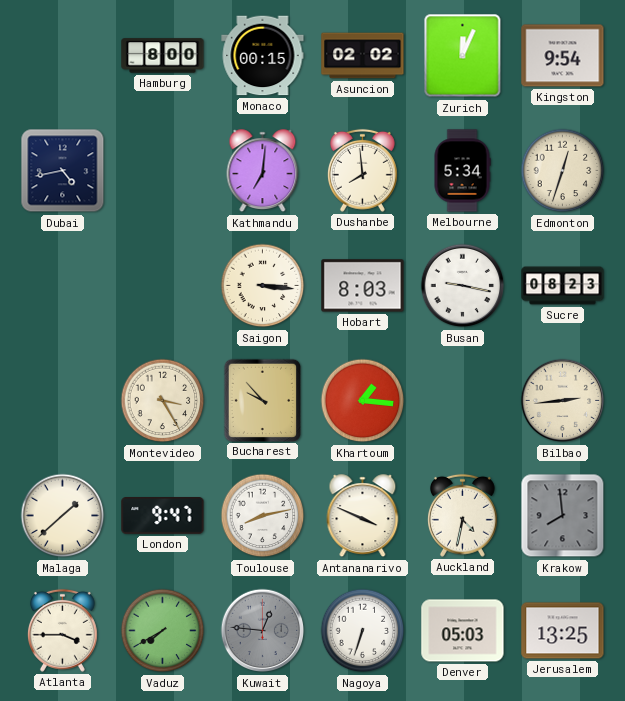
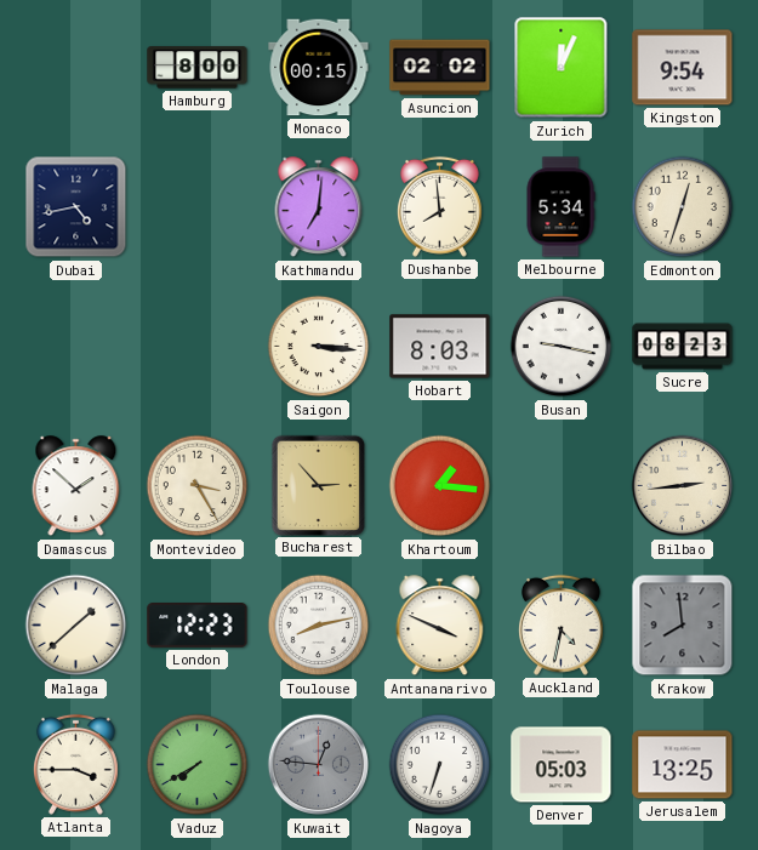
Damascus: none -> 1:52 (76, 486)
Bucharest: 9:53 -> 2:53 (318, 485)
London: 9:47 -> 12:23 (198, 626)
